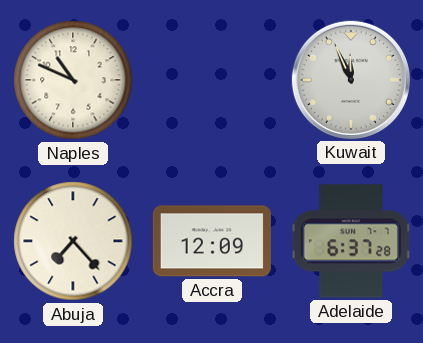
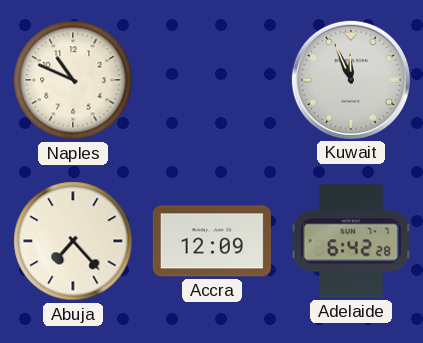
Adelaide: 6:37 -> 6:42 (351, 241)
